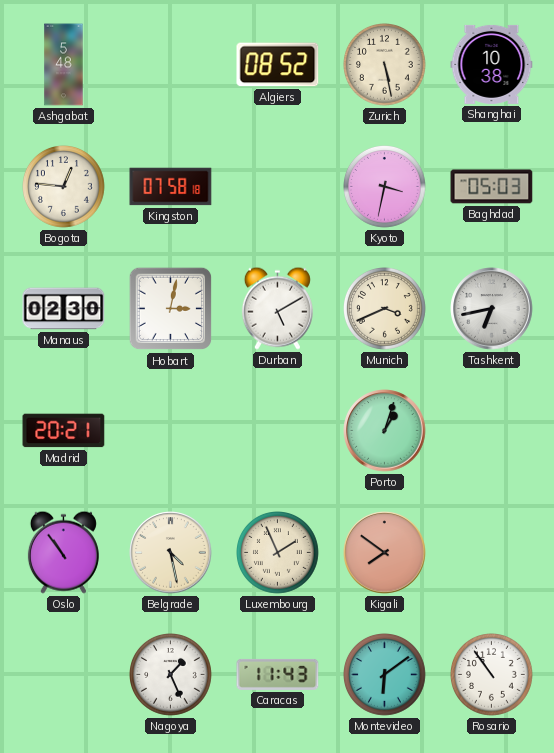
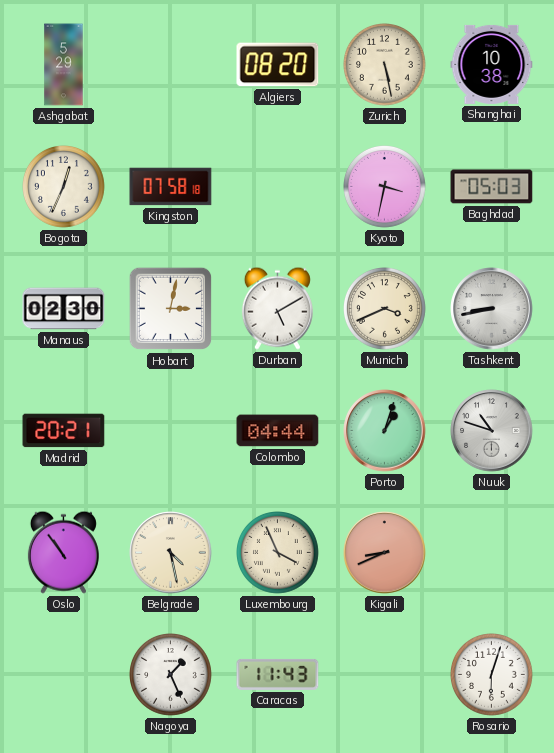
Ashgabat: 5:48 -> 5:29 (64, 65)
Algiers: 08:52 -> 08:20 (278, 65)
Bogota: 12:46 -> 12:34 (64, 187)
Tashkent: 6:43 -> 8:43 (492, 309)
Colombo: none -> 04:44 (278, 431)
Nuuk: none -> 10:48 (492, 431)
Luxembourg: 1:56 -> 3:56 (278, 553)
Kigali: 7:51 -> 8:41 (385, 553)
Montevideo: 6:09 -> none (385, 675)
Rosario: 10:54 -> 6:03 (492, 675)
